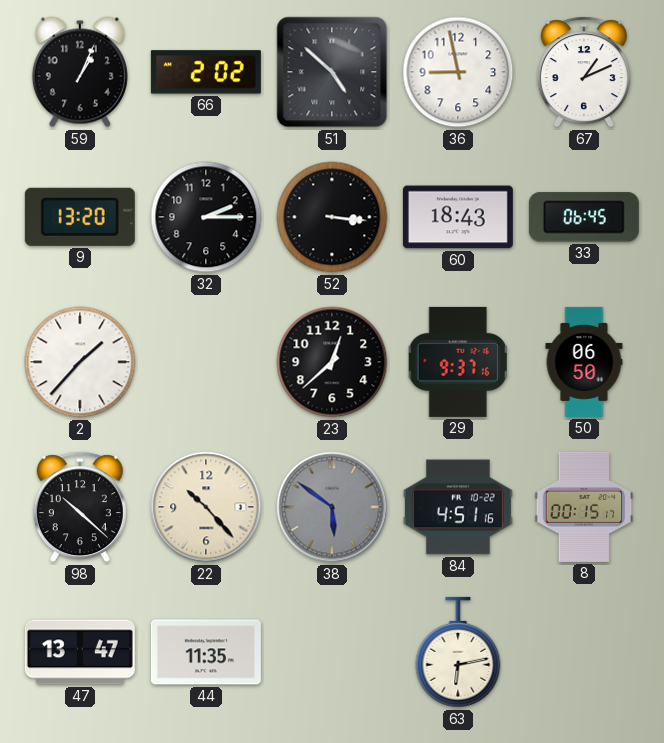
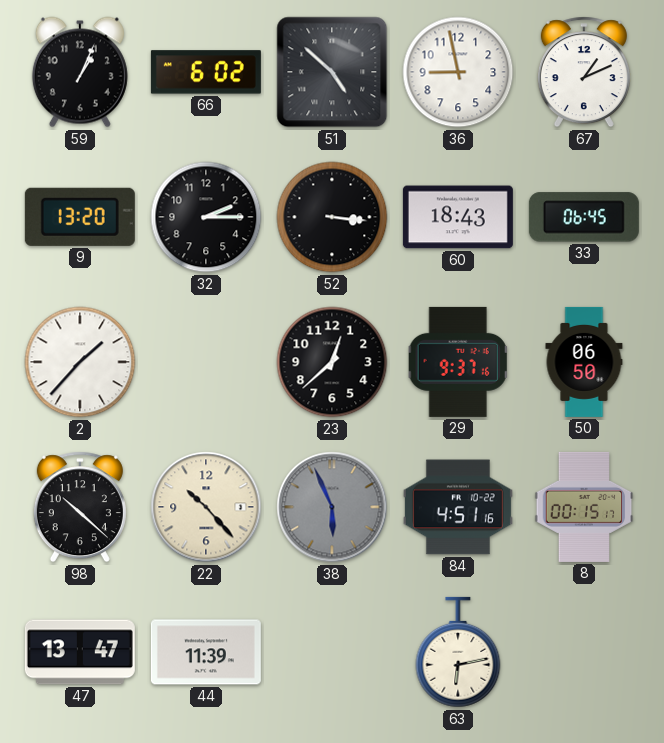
66: 2:02 -> 6:02 (206, 72)
38: 5:51 -> 5:56 (332, 507)
44: 11:35 -> 11:39 (206, 652)
